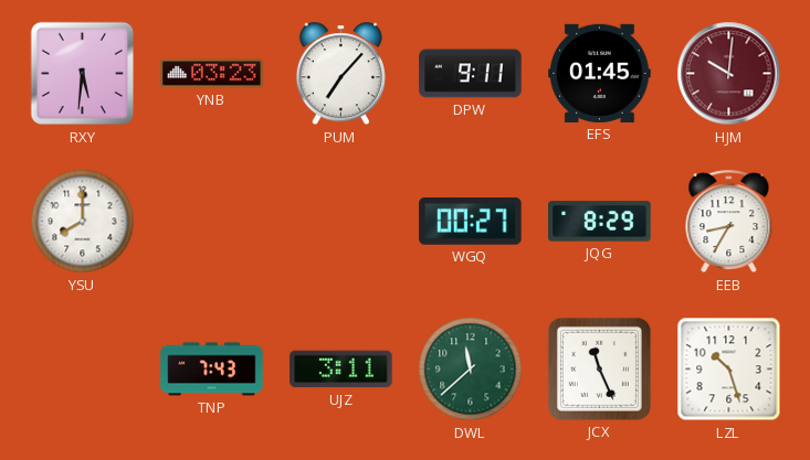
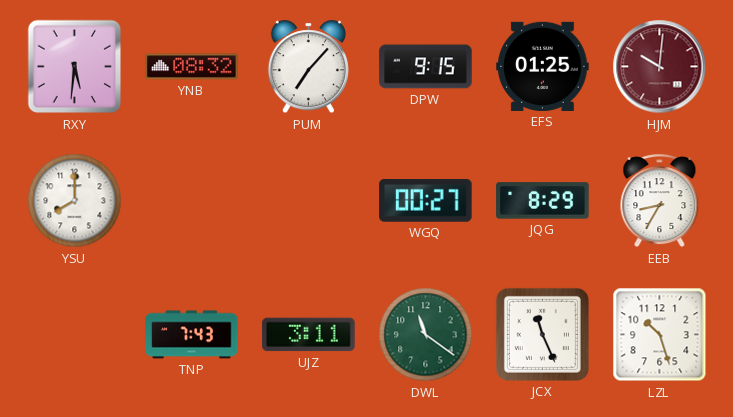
YNB: 03:23 -> 08:32 (192, 67)
DPW: 9:11 -> 9:15 (426, 67)
EFS: 01:45 -> 01:25 (543, 66)
DWL: 11:38 -> 11:21 (426, 335)
